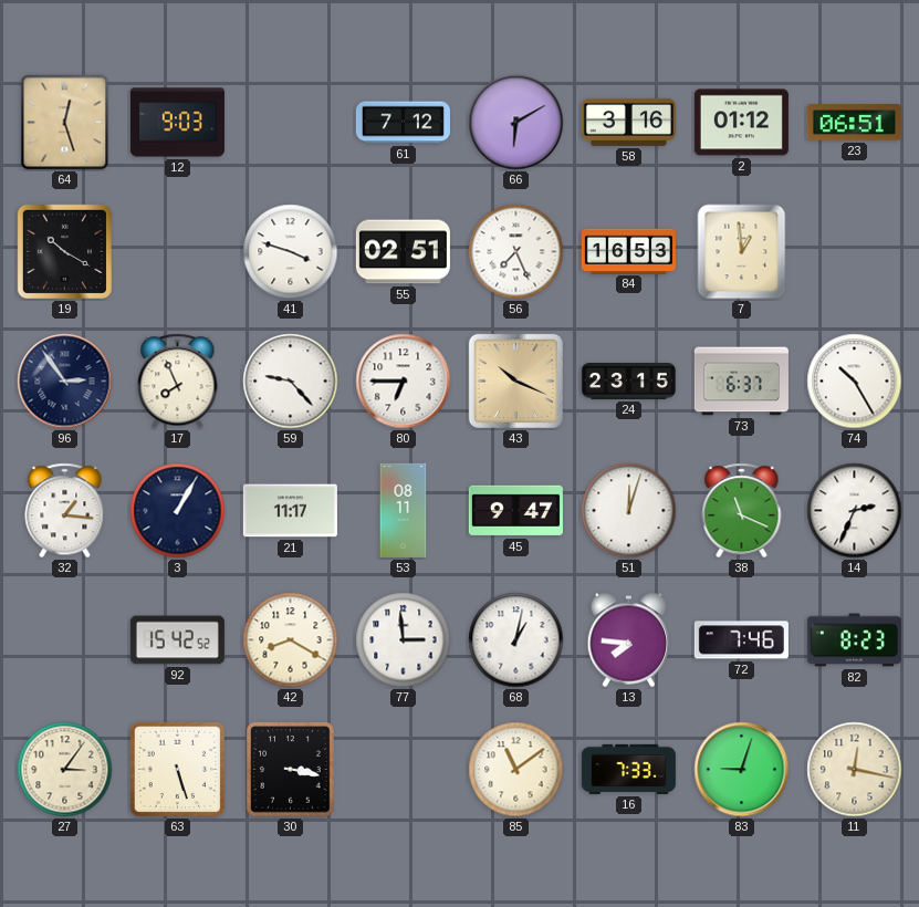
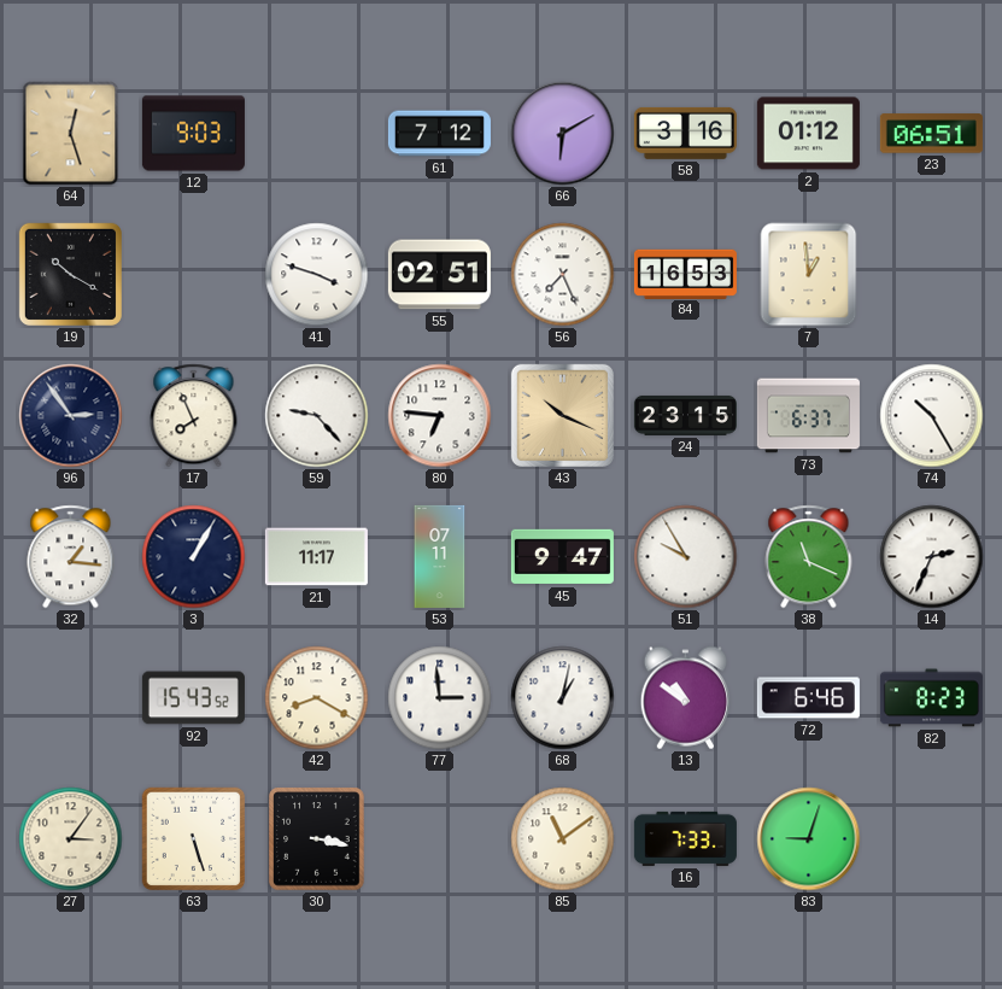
80: 6:45 -> 6:46 (440, 416)
53: 08:11 -> 07:11 (440, 556)
51: 12:03 -> 9:55 (686, 557)
92: 15:42 -> 15:43 (193, 698)
13: 7:46 -> 10:51 (685, 698)
72: 7:46 -> 6:46 (808, 698)
11: 12:17 -> none (855, 770)
